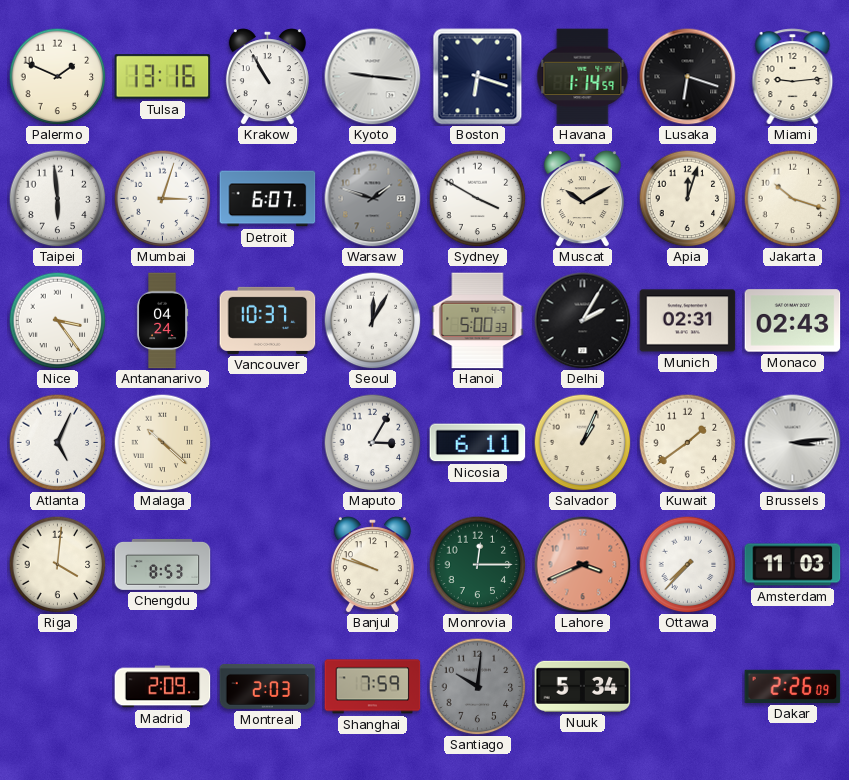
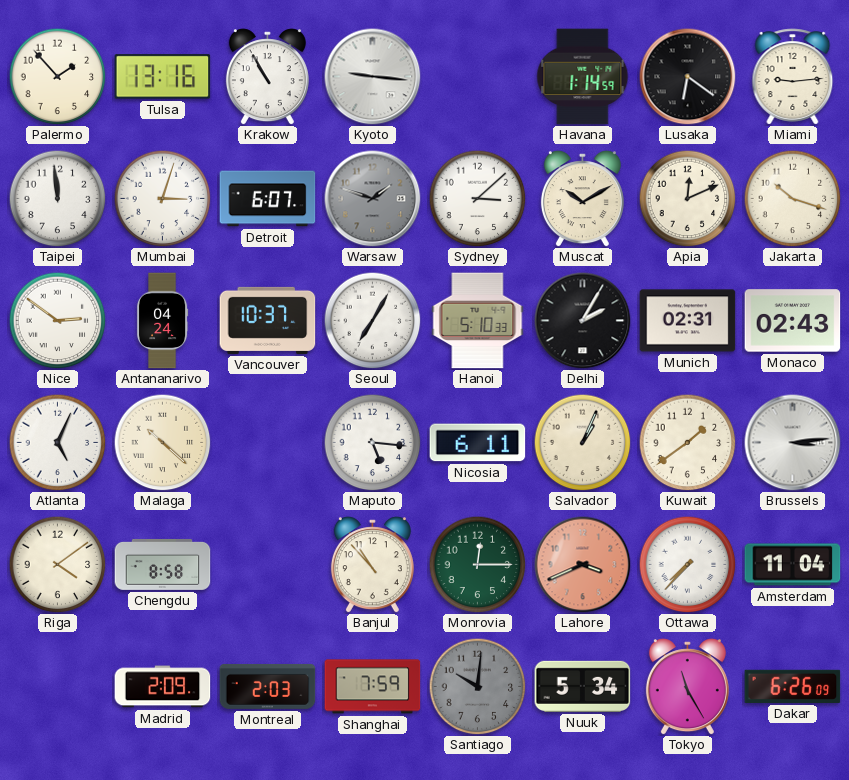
Palermo: 1:49 -> 1:53 (57, 76)
Boston: 6:18 -> none (478, 77)
Lusaka: 6:18 -> 6:21 (688, 77)
Taipei: 5:59 -> 11:59 (57, 198)
Sydney: 3:50 -> 3:08 (477, 198)
Apia: 12:03 -> 12:11 (687, 198)
Nice: 3:24 -> 2:51 (57, 320)
Seoul: 12:05 -> 7:05 (372, 320)
Hanoi: 5:00 -> 5:10 (478, 321)
Maputo: 3:05 -> 5:16 (372, 442)
Riga: 4:01 -> 4:09 (57, 564)
Chengdu: 8:53 -> 8:58 (163, 565)
Banjul: 9:48 -> 10:53 (372, 565)
Amsterdam: 11:03 -> 11:04 (793, 565)
Tokyo: none -> 11:25 (687, 687)
Dakar: 2:26 -> 6:26 (793, 686)
